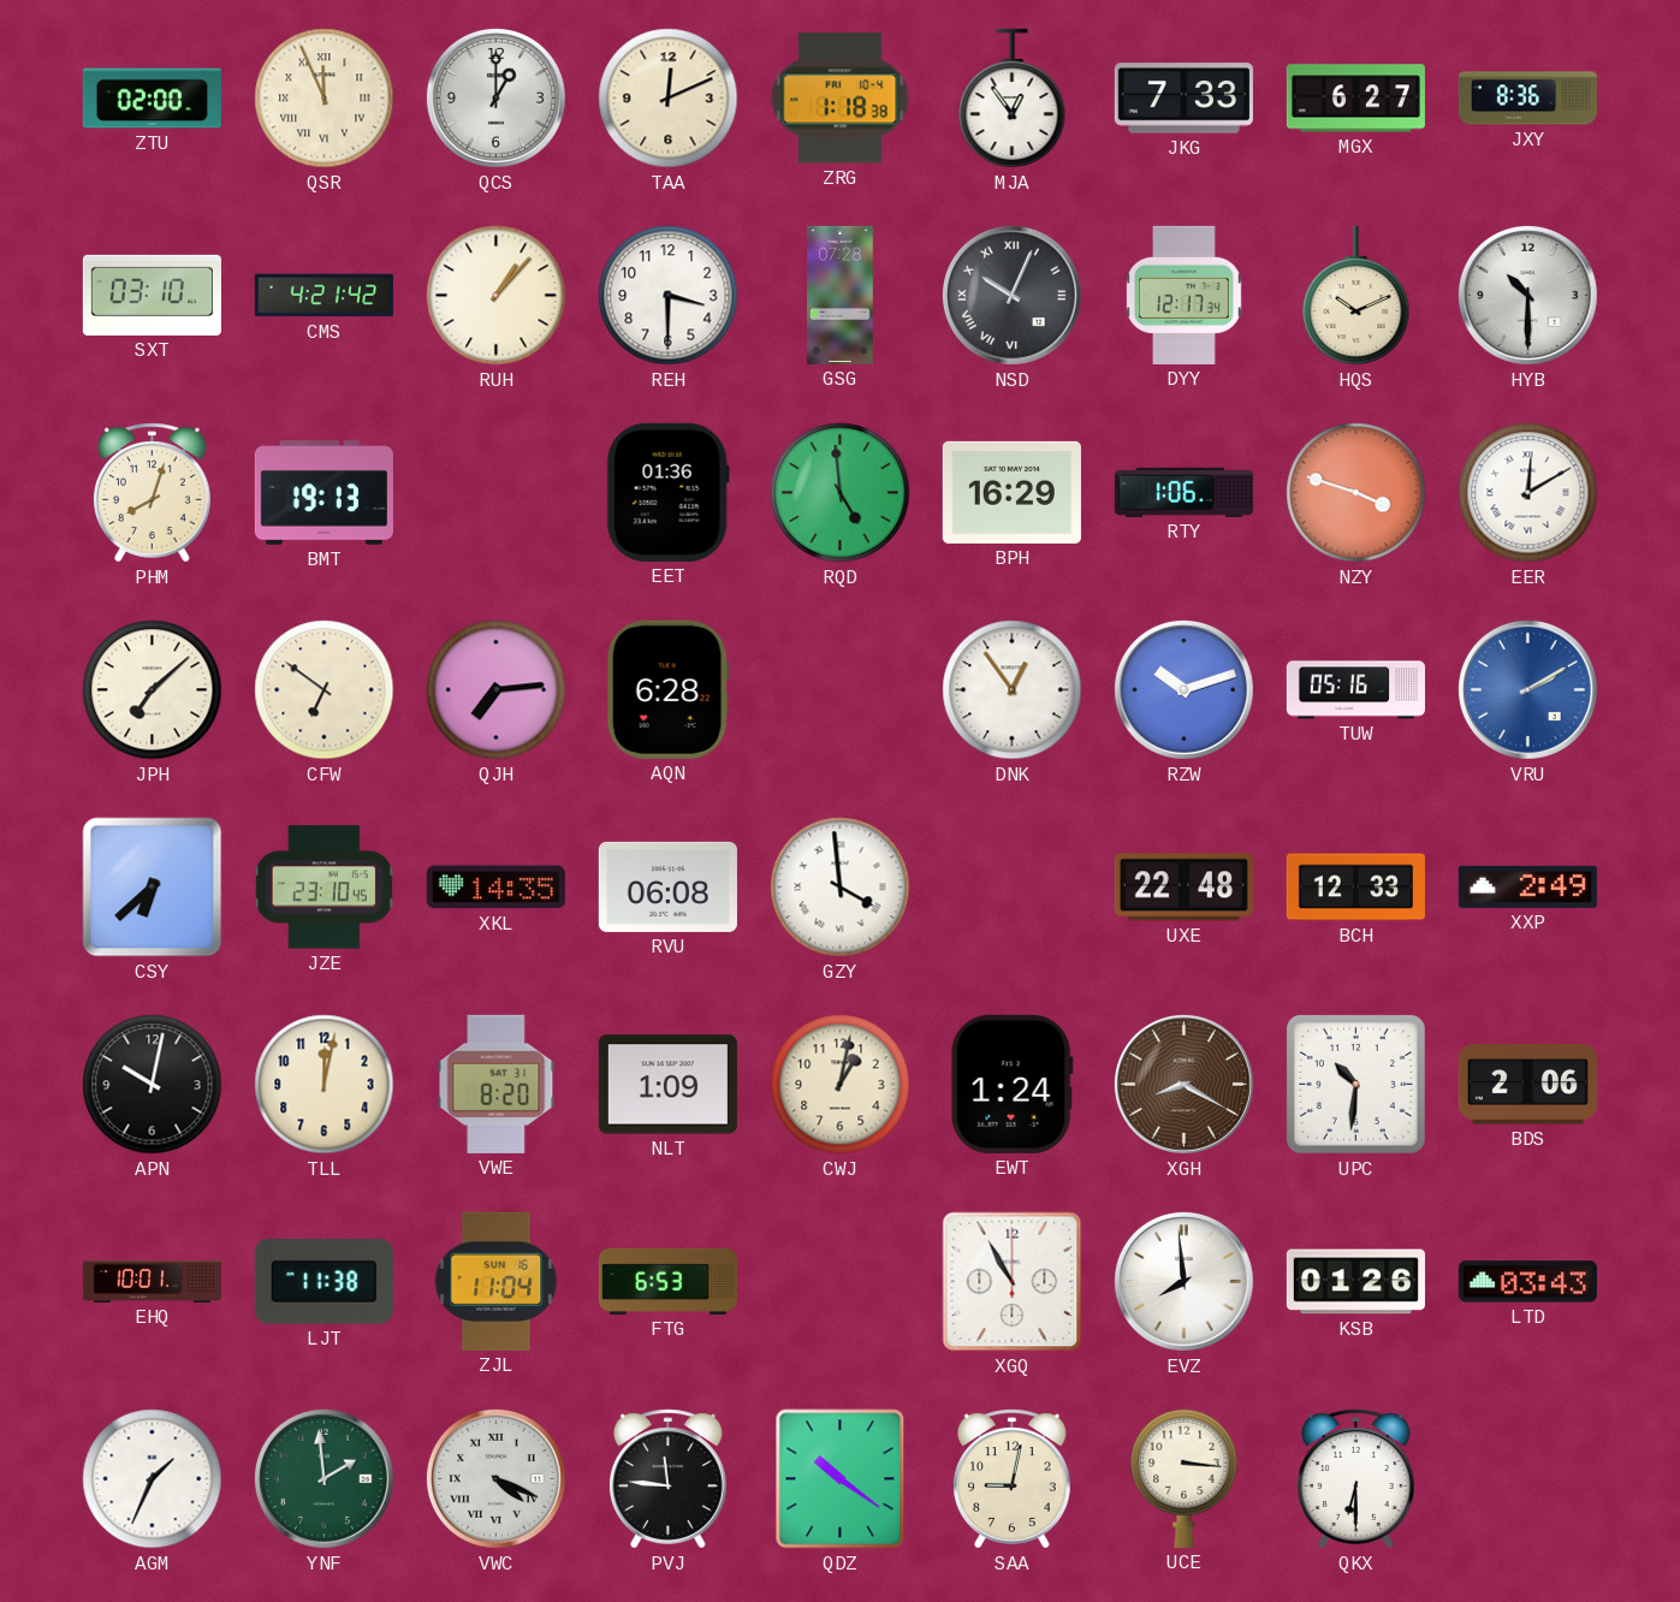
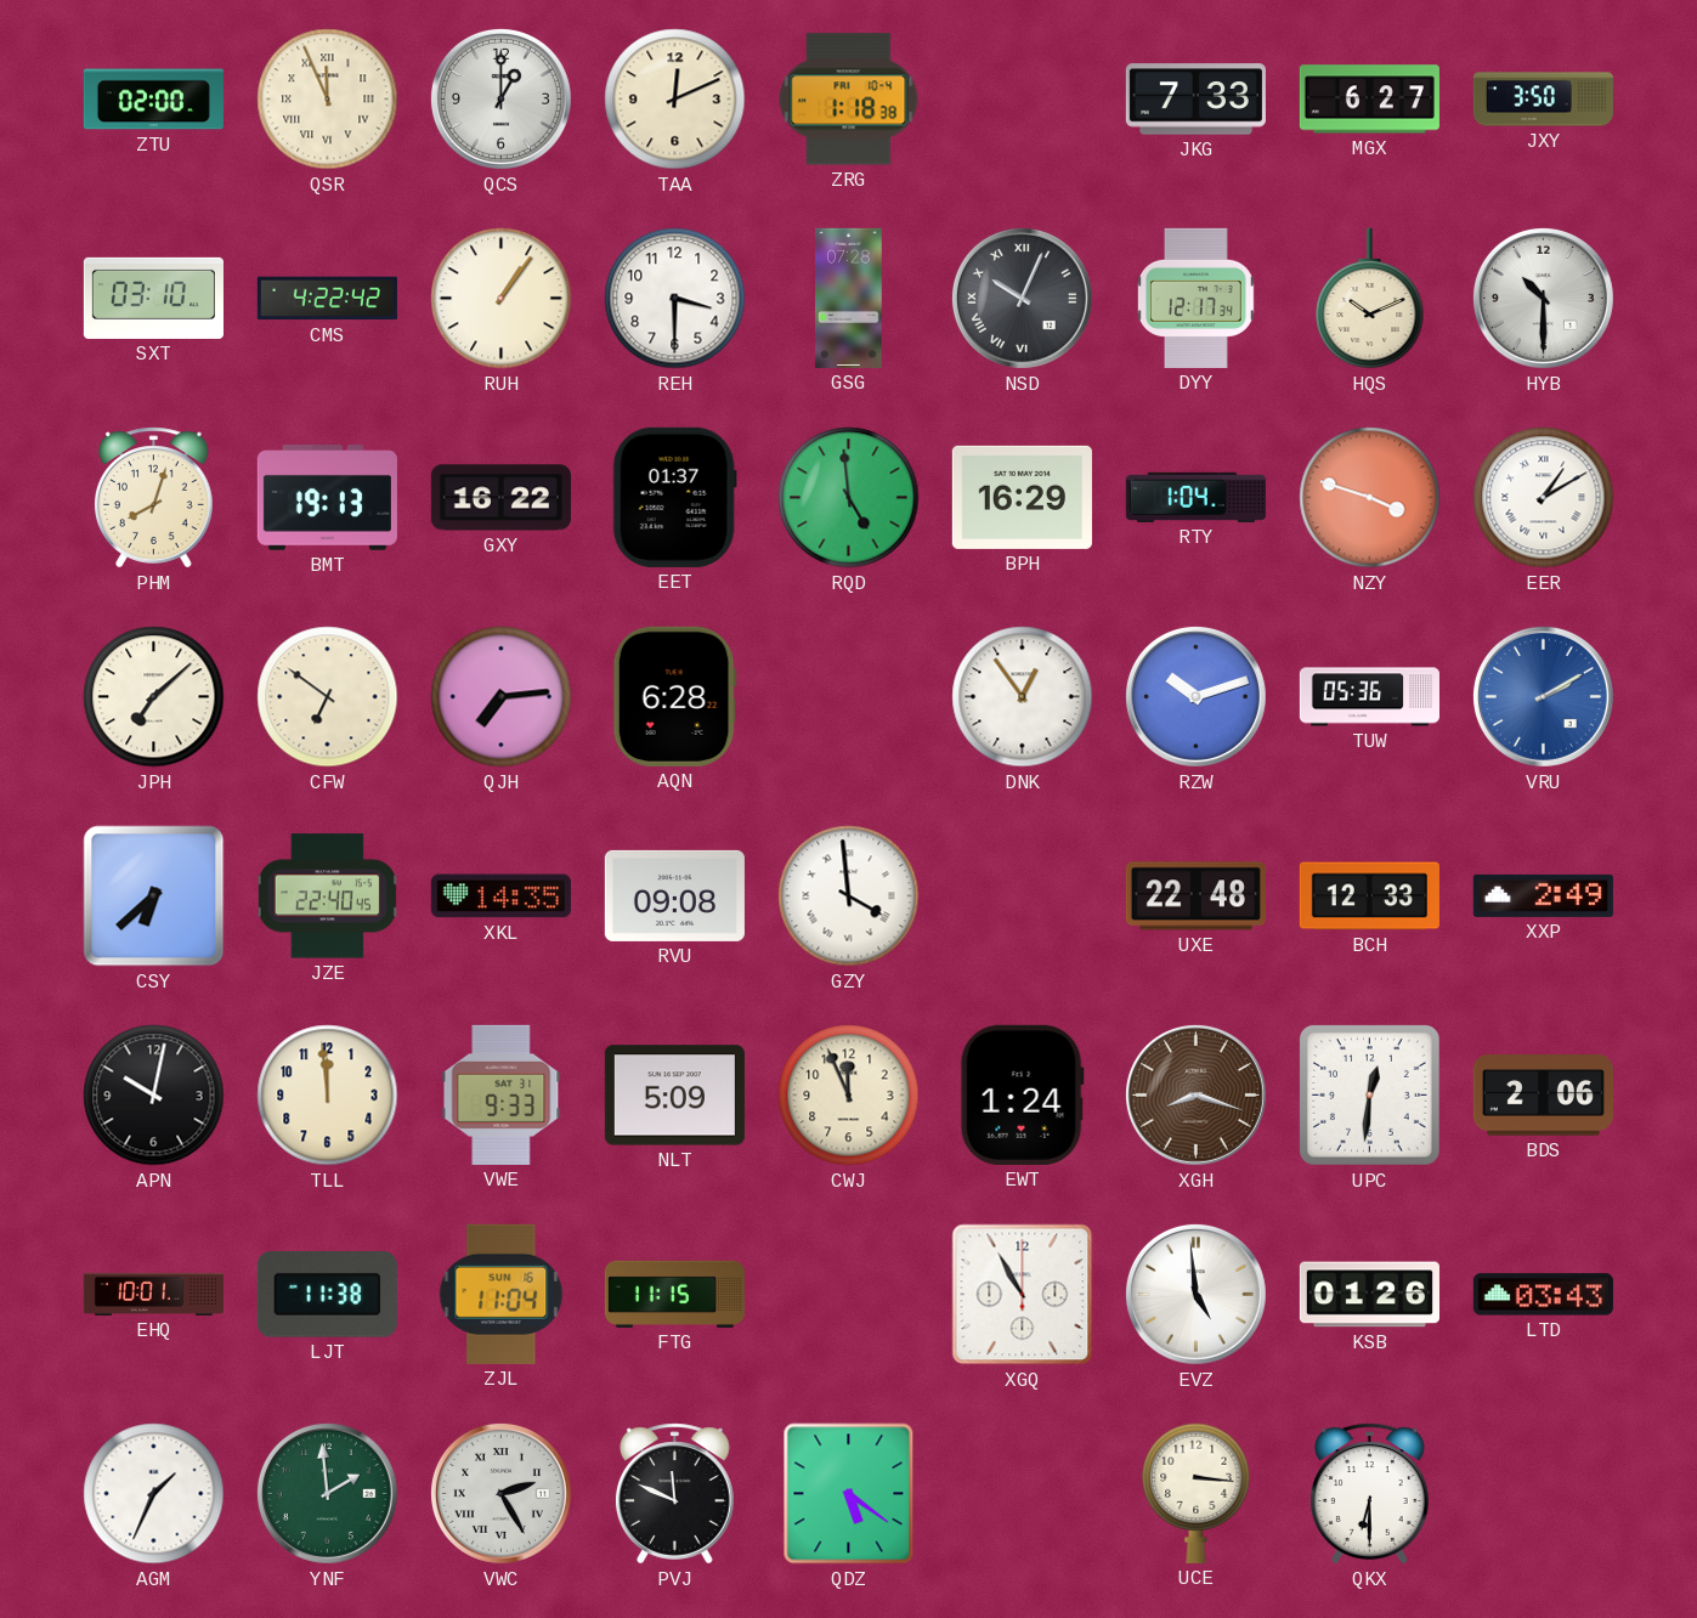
MJA: 12:54 -> none (1013, 99)
JXY: 8:36 -> 3:50 (1543, 100)
CMS: 4:21 -> 4:22 (327, 299)
RUH: 1:07 -> 1:06 (502, 299)
GXY: none -> 16:22 (500, 498)
EET: 01:36 -> 01:37 (674, 497)
RTY: 1:06 -> 1:04 (1195, 497)
EER: 12:10 -> 1:10 (1544, 498)
TUW: 05:16 -> 05:36 (1369, 697)
JZE: 23:10 -> 22:40 (327, 896)
RVU: 06:08 -> 09:08 (674, 895)
TLL: 12:02 -> 11:59 (328, 1096)
VWE: 8:20 -> 9:33 (502, 1094)
NLT: 1:09 -> 5:09 (674, 1096)
CWJ: 1:02 -> 11:56 (849, 1096)
XGH: 8:20 -> 8:18 (1195, 1094)
UPC: 10:31 -> 12:31 (1369, 1094)
FTG: 6:53 -> 11:15 (674, 1294)
EVZ: 7:59 -> 4:59 (1195, 1294)
VWC: 4:19 -> 2:25 (500, 1493)
PVJ: 11:46 -> 11:49 (675, 1494)
QDZ: 10:21 -> 5:21 (849, 1494)
SAA: 9:02 -> none (1013, 1479)
